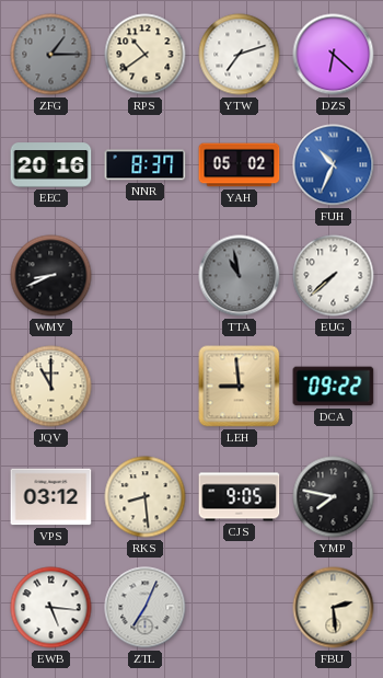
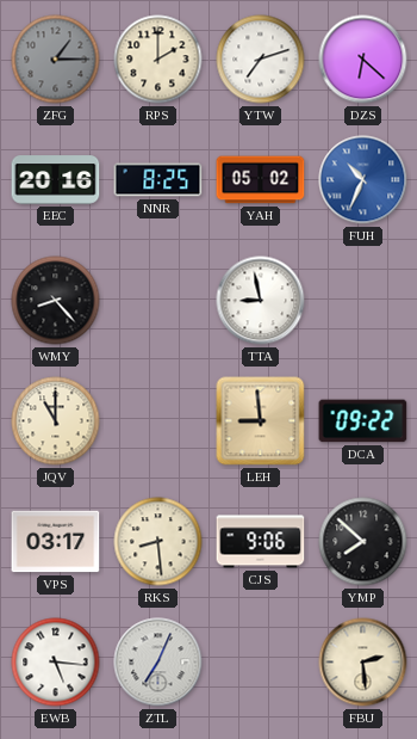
RPS: 10:39 -> 2:00 (158, 60)
NNR: 8:37 -> 8:25 (158, 180)
WMY: 8:41 -> 8:23 (56, 301)
TTA: 10:58 -> 8:58 (261, 301)
TTA dial: grey -> white (261, 301)
EUG: 7:38 -> none (334, 276)
VPS: 03:12 -> 03:17 (56, 542)
CJS: 9:05 -> 9:06 (261, 542)
YMP: 7:47 -> 7:52 (363, 542)
